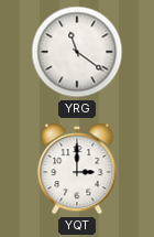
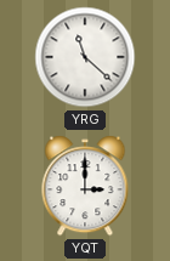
YRG: 11:21 -> 11:22 (85, 57)
